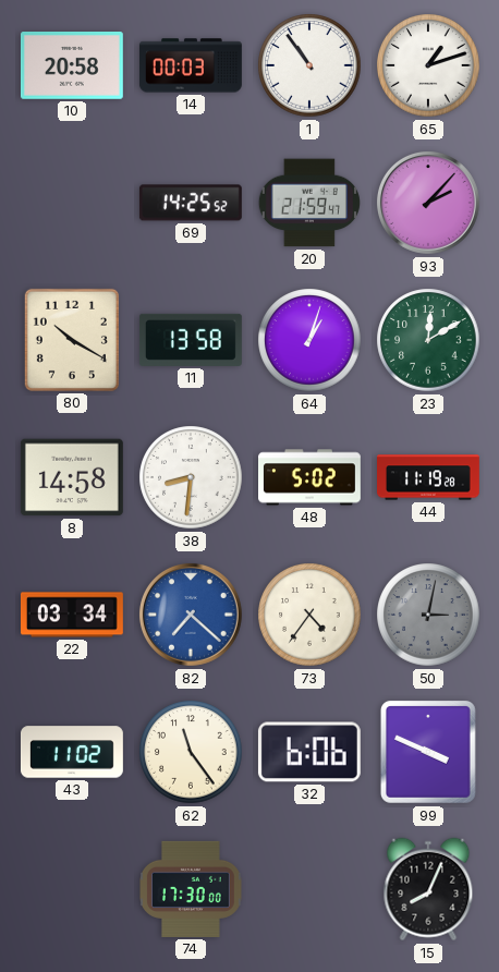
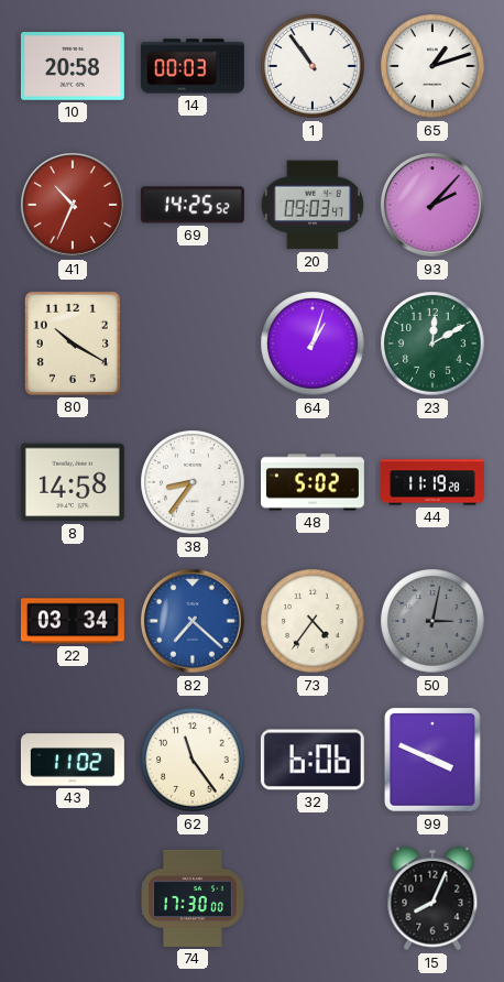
41: none -> 10:34 (74, 206)
20: 21:59 -> 09:03 (313, 205)
11: 13:58 -> none (191, 340)
38: 8:31 -> 8:36 (193, 482)
